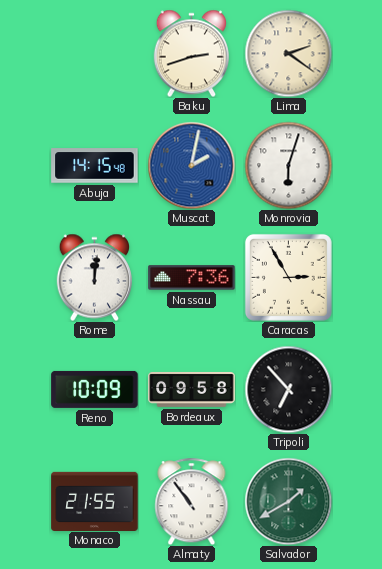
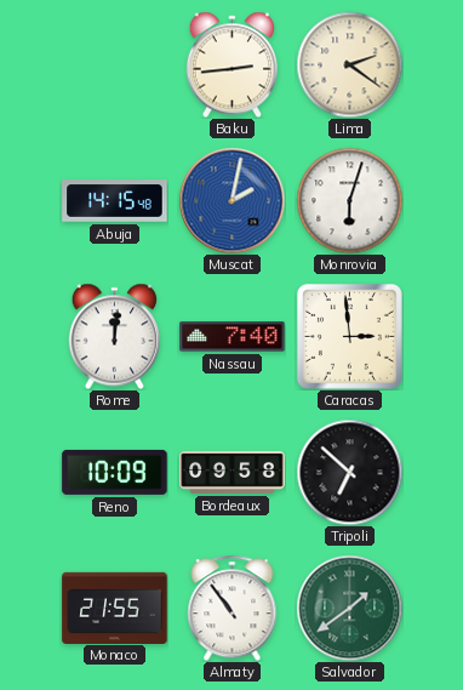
Baku: 2:42 -> 2:44 (233, 64)
Nassau: 7:36 -> 7:40 (233, 337)
Caracas: 2:55 -> 2:59 (349, 336)
Tripoli: 6:53 -> 6:52 (349, 472)
Salvador: 1:40 -> 1:39 (349, 608)
